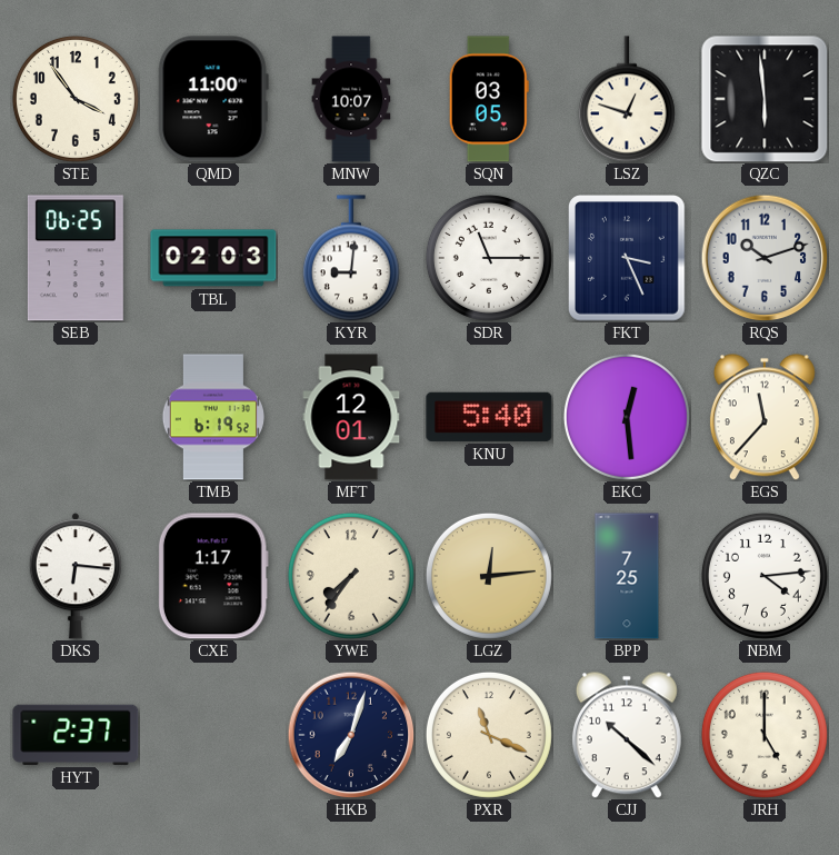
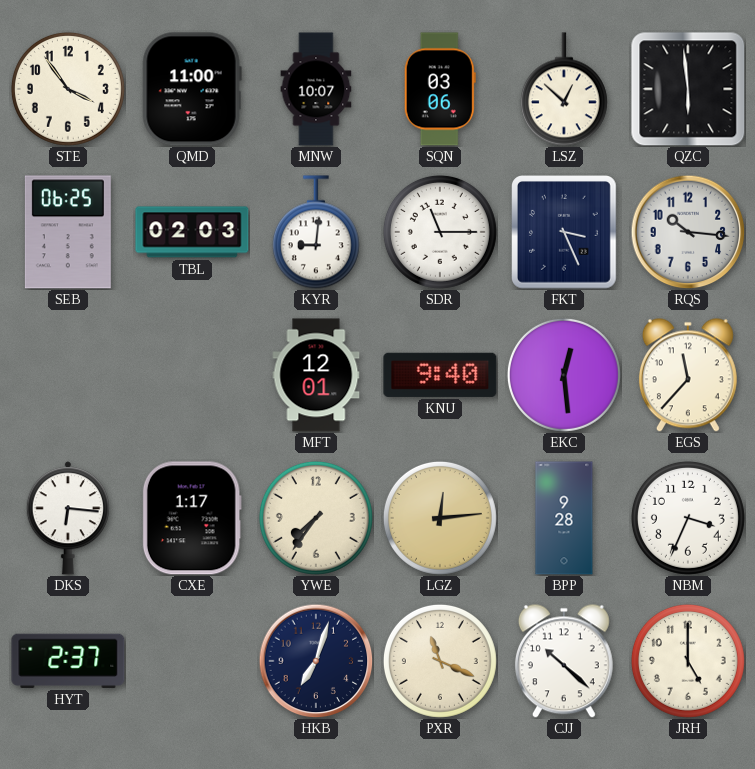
SQN: 03:05 -> 03:06 (440, 89)
LSZ: 12:48 -> 12:52 (564, 89)
RQS: 10:12 -> 10:16 (688, 232)
TMB: 6:19 -> none (212, 417)
KNU: 5:40 -> 9:40 (440, 375)
BPP: 7:25 -> 9:28 (564, 518)
NBM: 4:14 -> 3:34 (688, 518)
